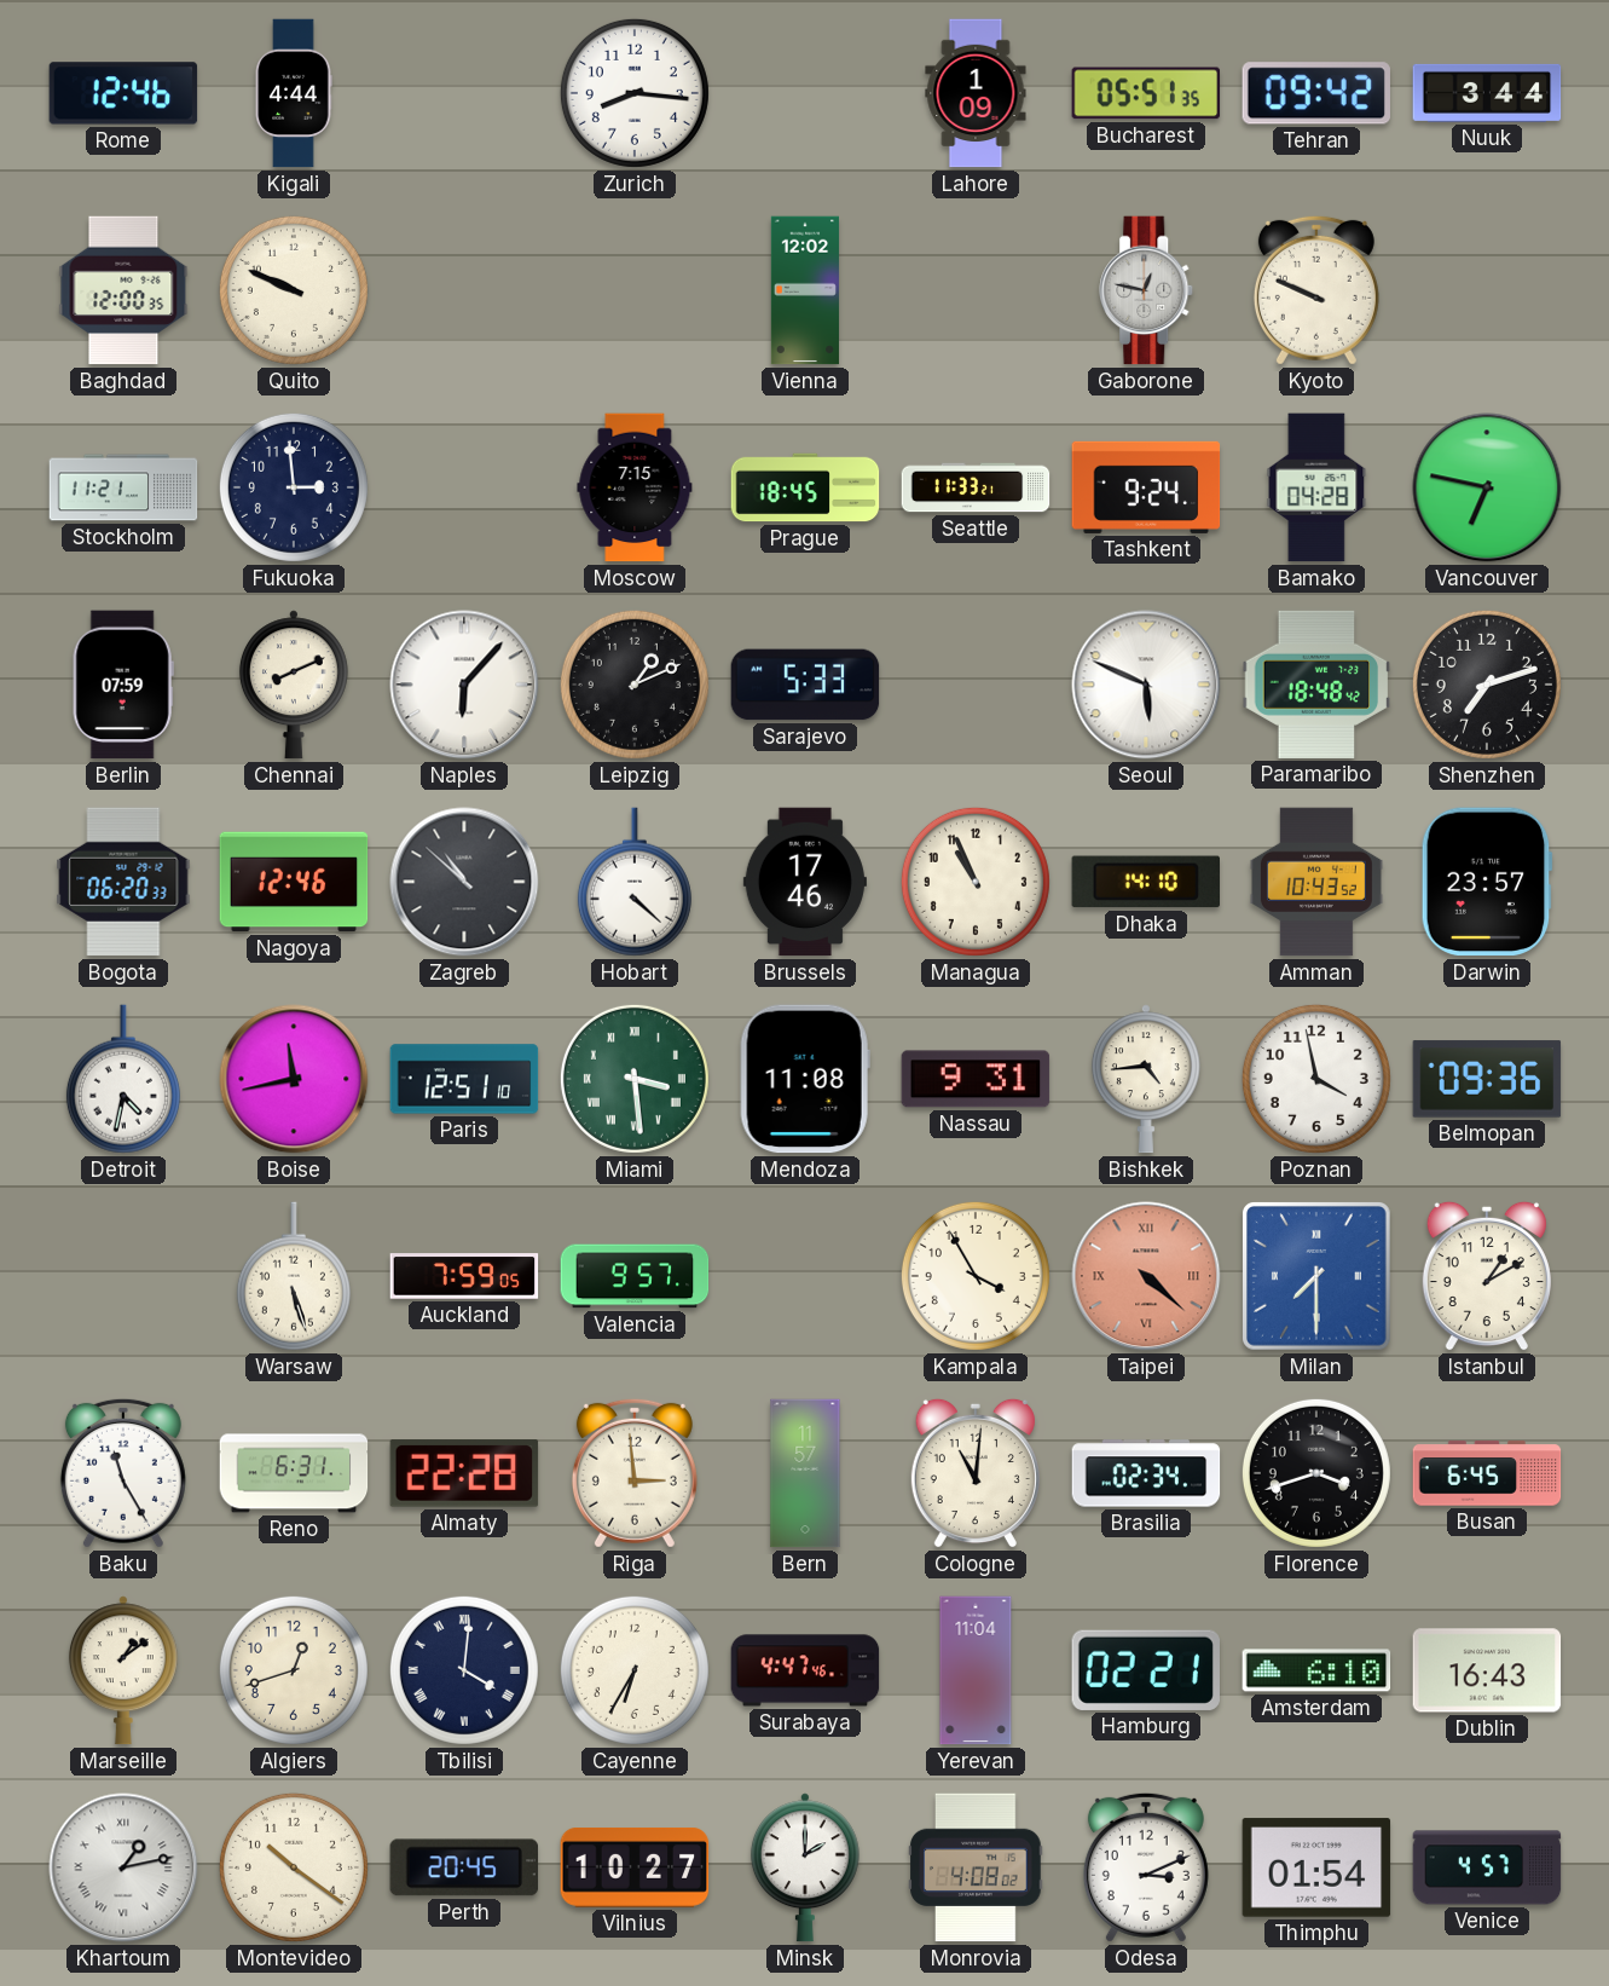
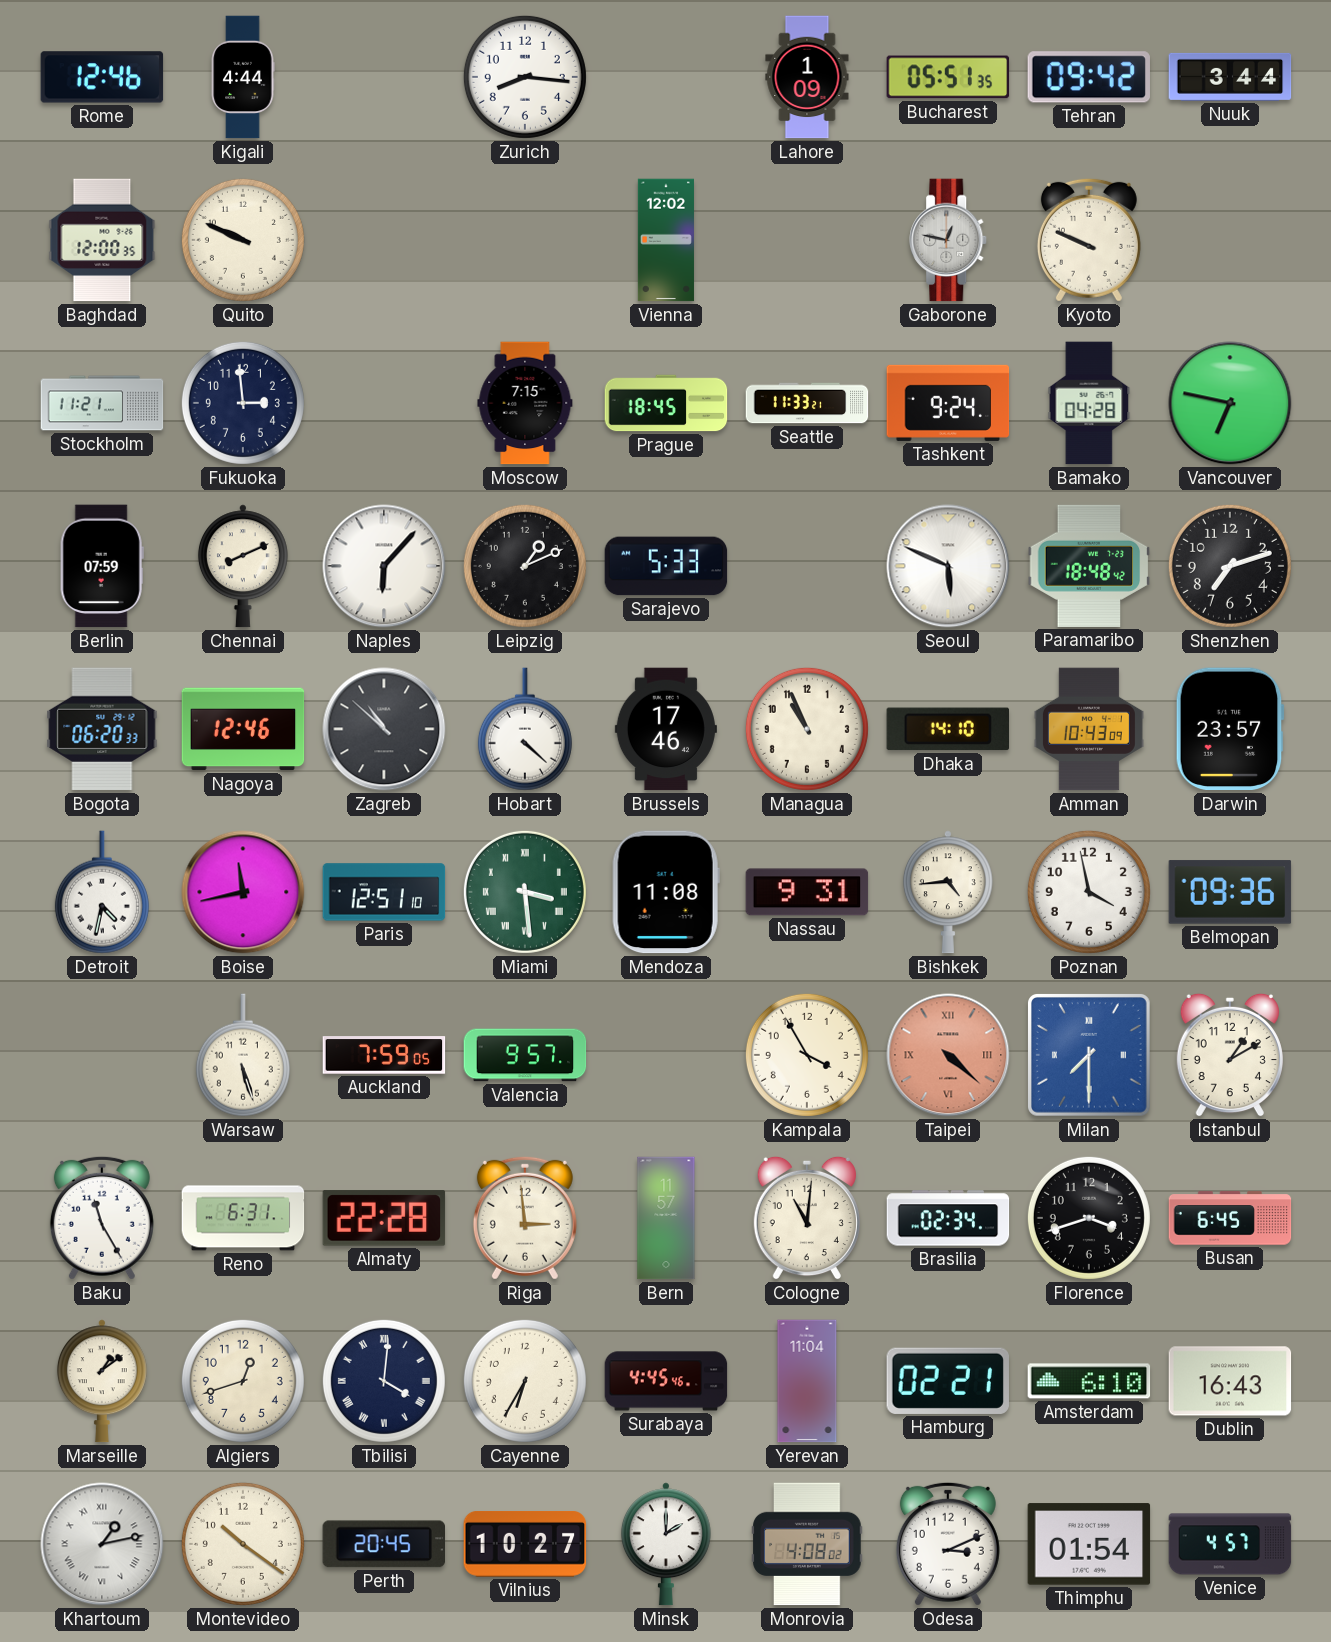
Amman: 10:43:52 -> 10:43:09 (1089, 729)
Surabaya: 4:47 -> 4:45 (666, 1381)
